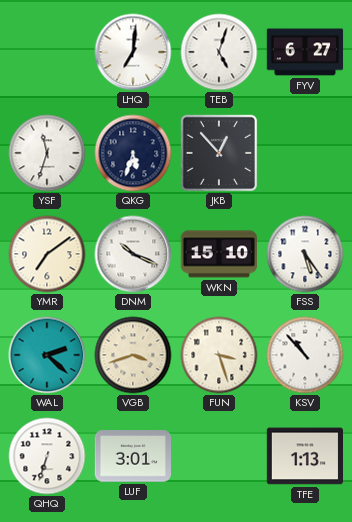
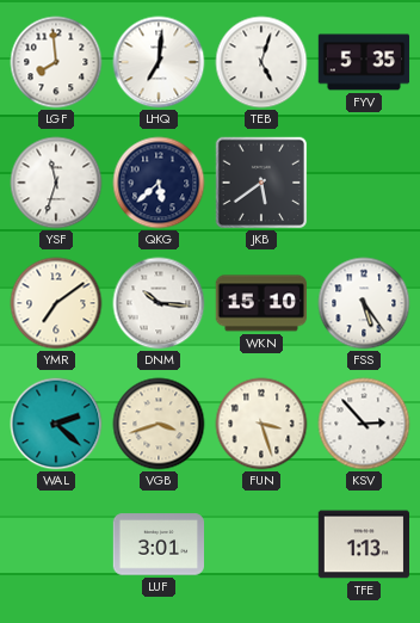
LGF: none -> 7:59 (56, 62)
FYV: 6:27 -> 5:35 (364, 62)
QKG: 5:33 -> 5:38 (159, 183)
JKB: 12:53 -> 5:39 (261, 183)
DNM: 10:19 -> 10:16 (159, 303)
KSV: 10:53 -> 2:53 (364, 424)
QHQ: 6:33 -> none (47, 456)
